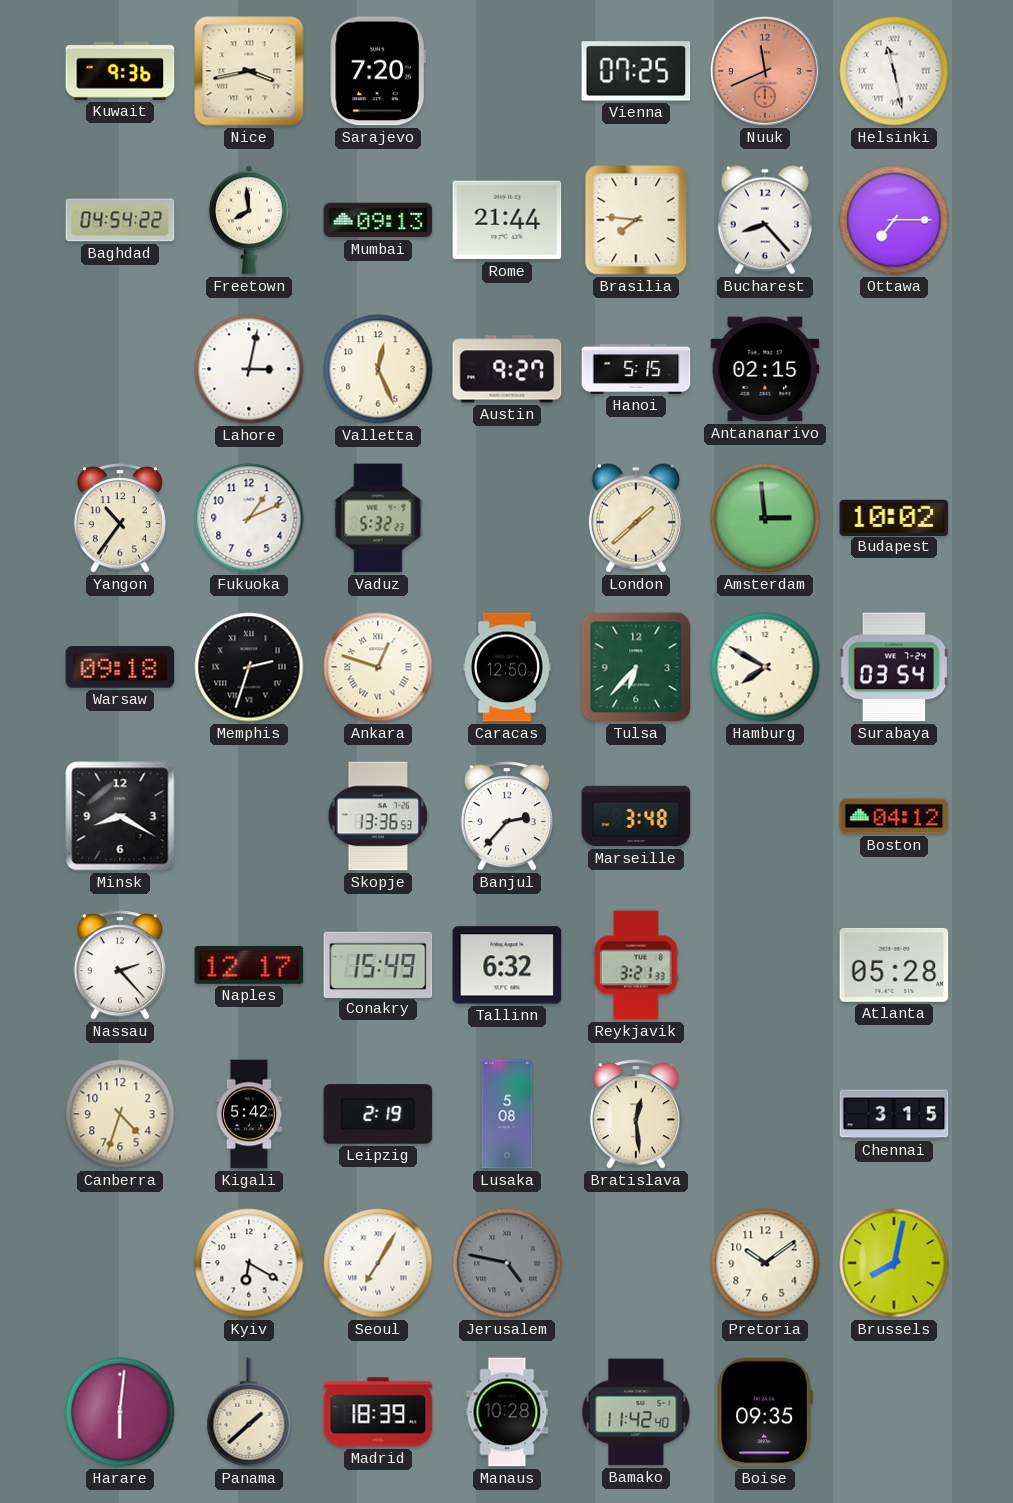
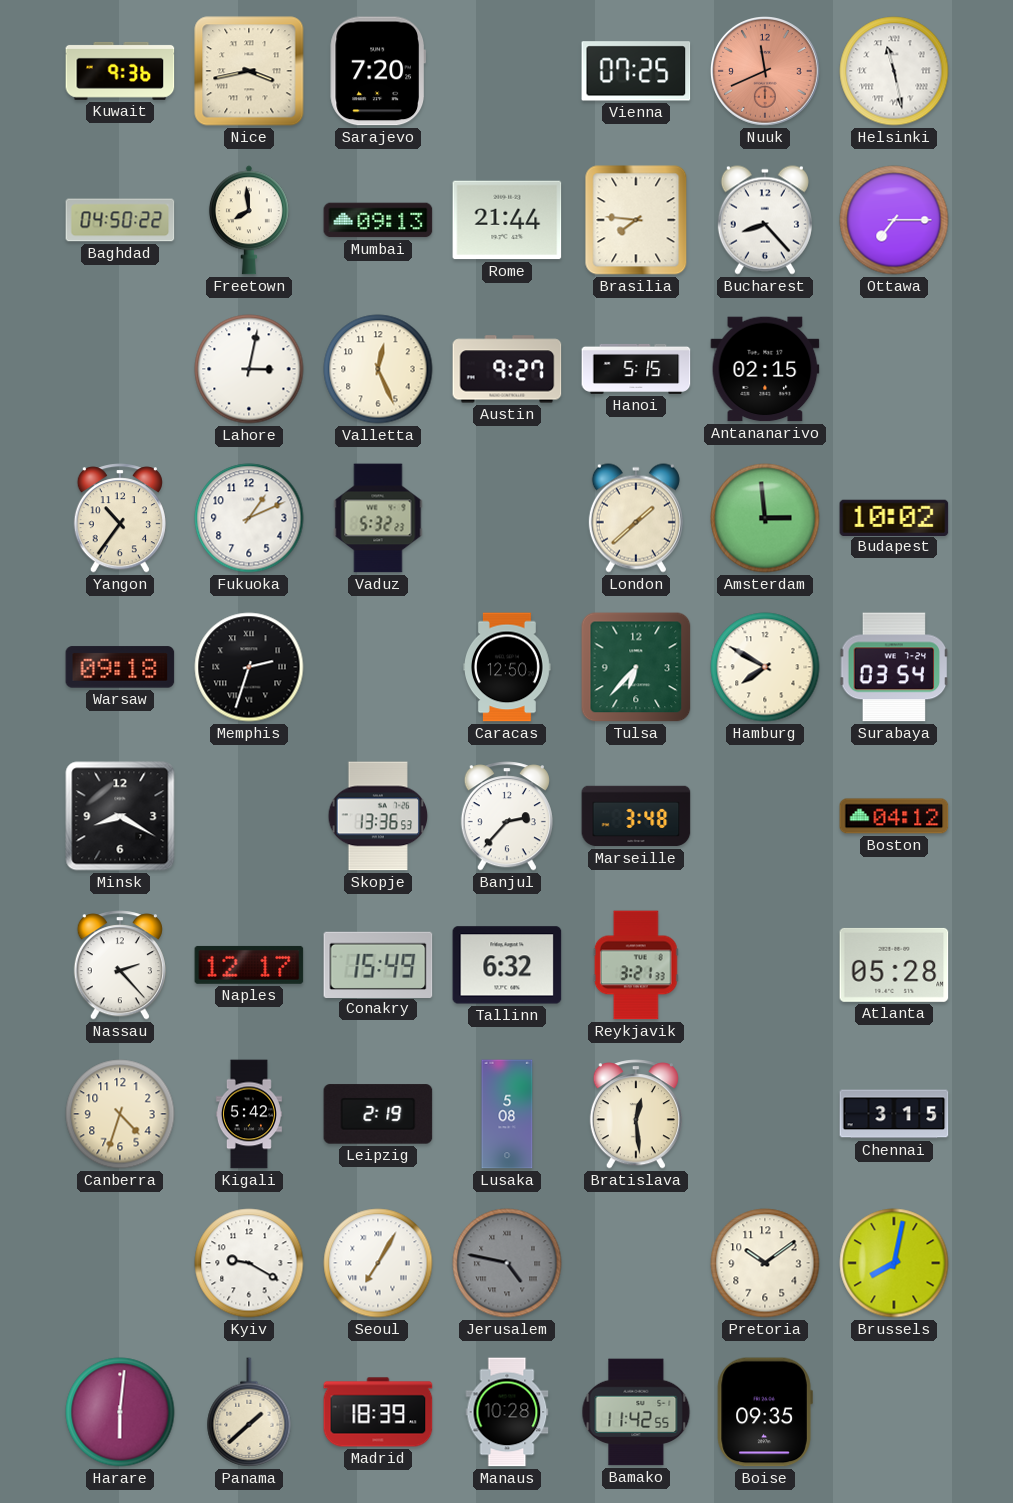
Baghdad: 04:54 -> 04:50 (120, 220)
Ankara: 12:48 -> none (378, 667)
Kyiv: 6:20 -> 9:20 (249, 1263)
Bamako: 11:42:40 -> 11:42:55 (636, 1412)
